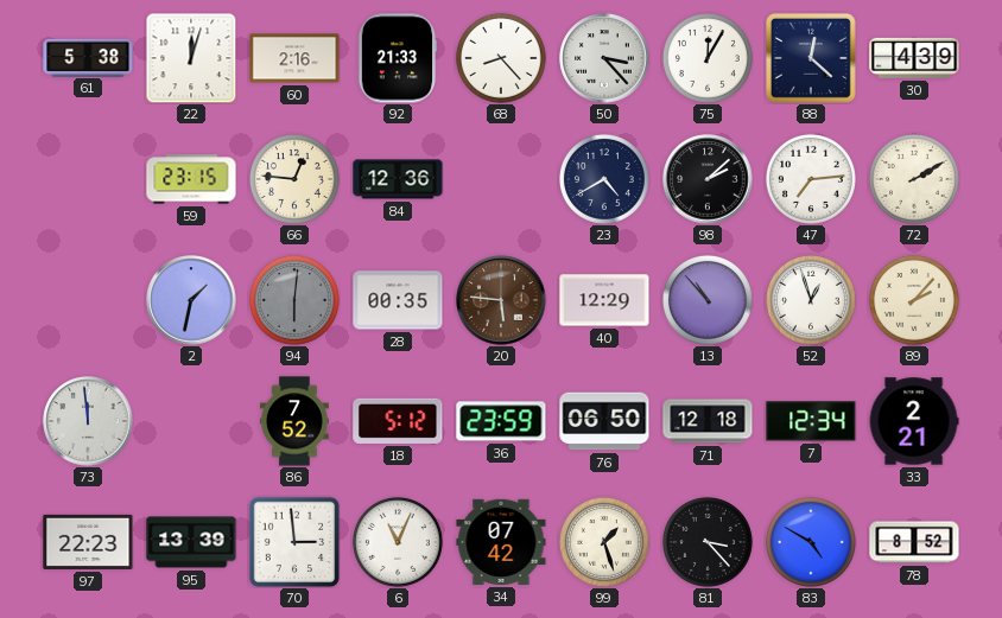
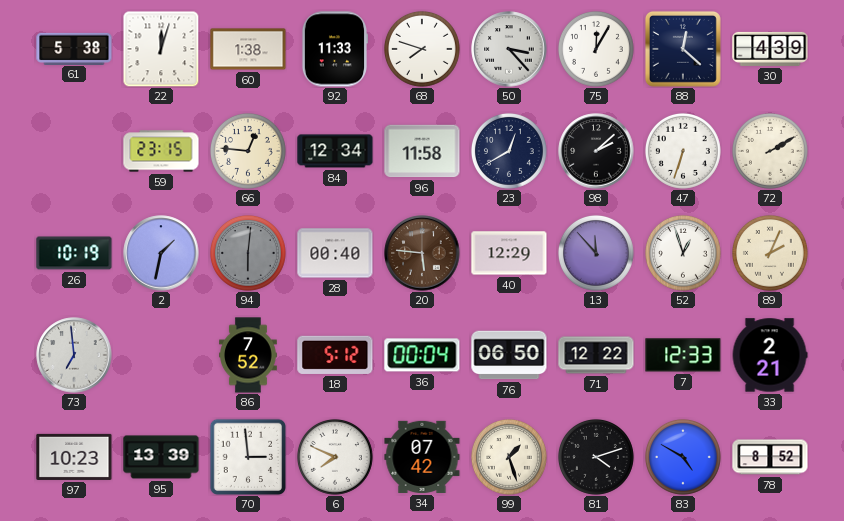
60: 2:16 -> 1:38 (248, 49)
92: 21:33 -> 11:33 (334, 49)
68: 8:23 -> 7:48 (422, 49)
84: 12:36 -> 12:34 (335, 151)
96: none -> 11:58 (422, 151)
23: 4:40 -> 12:40 (509, 151)
47: 7:14 -> 6:33 (683, 151)
26: none -> 10:19 (74, 253)
28: 00:35 -> 00:40 (335, 253)
13: 10:53 -> 11:53 (596, 253)
89: 2:07 -> 2:04 (770, 253)
73: 11:59 -> 6:59 (74, 355)
36: 23:59 -> 00:04 (422, 355)
71: 12:18 -> 12:22 (596, 355)
7: 12:34 -> 12:33 (683, 355)
97: 22:23 -> 10:23 (74, 457)
6: 11:04 -> 7:49 (335, 457)
81: 3:23 -> 4:12 (596, 457)
